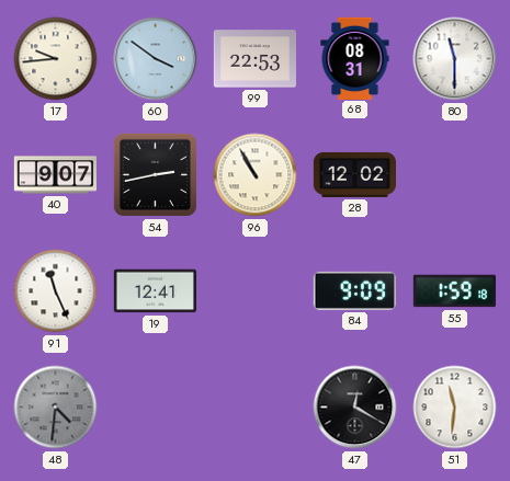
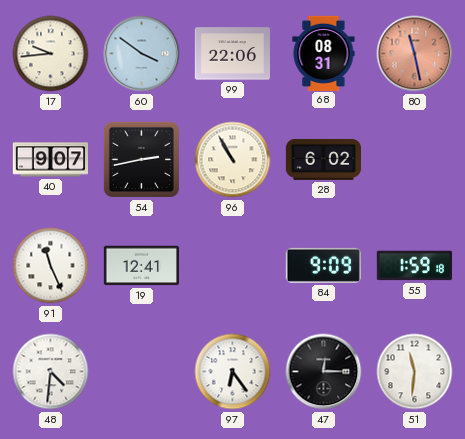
99: 22:53 -> 22:06 (232, 54)
80: 11:30 -> 11:28 (415, 54)
80 dial: white -> salmon (415, 54)
28: 12:02 -> 6:02 (323, 159)
48 dial: grey -> white (51, 372)
97: none -> 6:24 (233, 372)
47: 12:20 -> 12:15 (324, 372)
